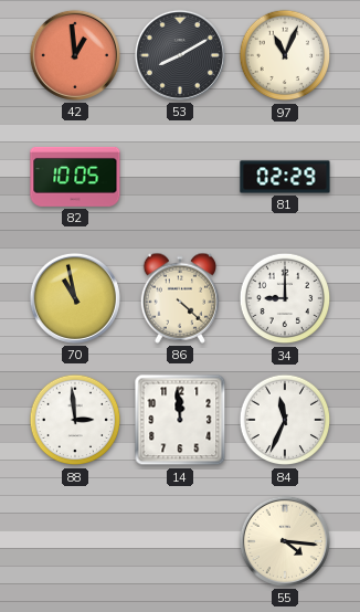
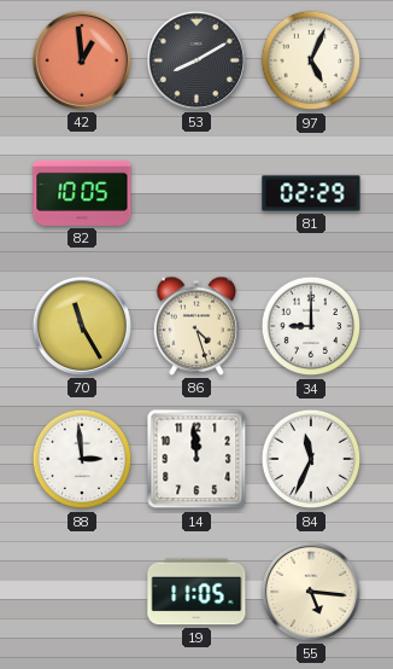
97: 11:04 -> 5:04 (311, 60)
70: 10:58 -> 11:25 (82, 326)
86: 4:22 -> 4:27 (195, 326)
19: none -> 11:05 (196, 592)
55: 4:16 -> 5:16 (311, 592)
